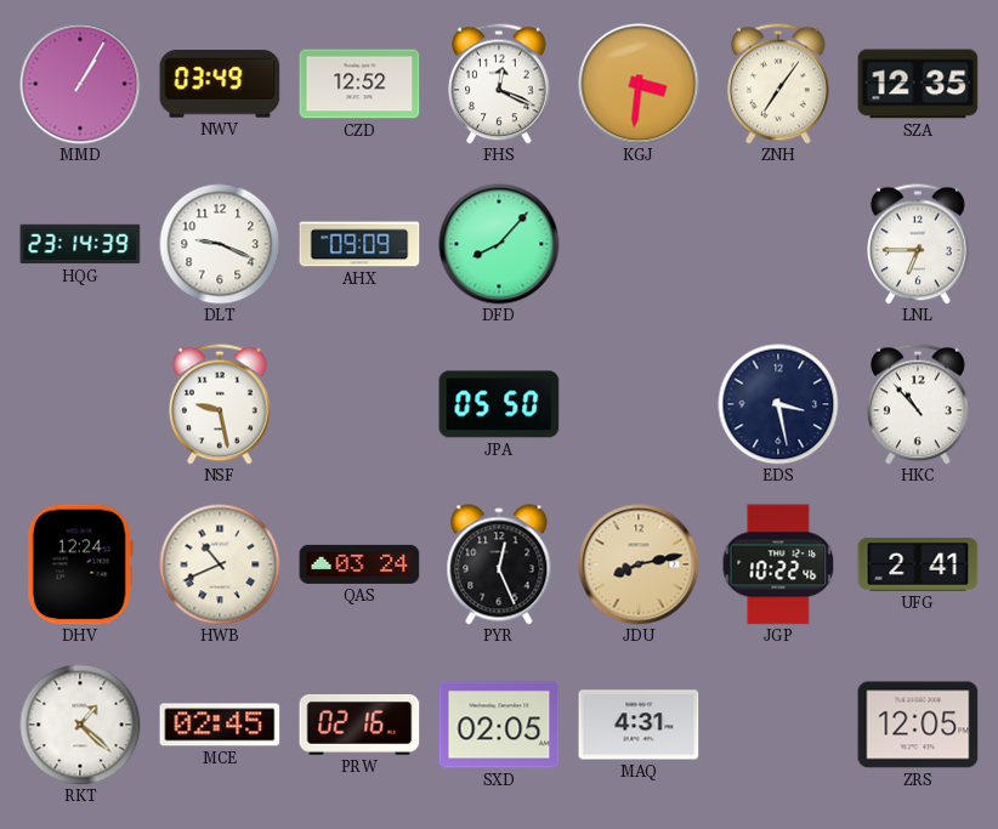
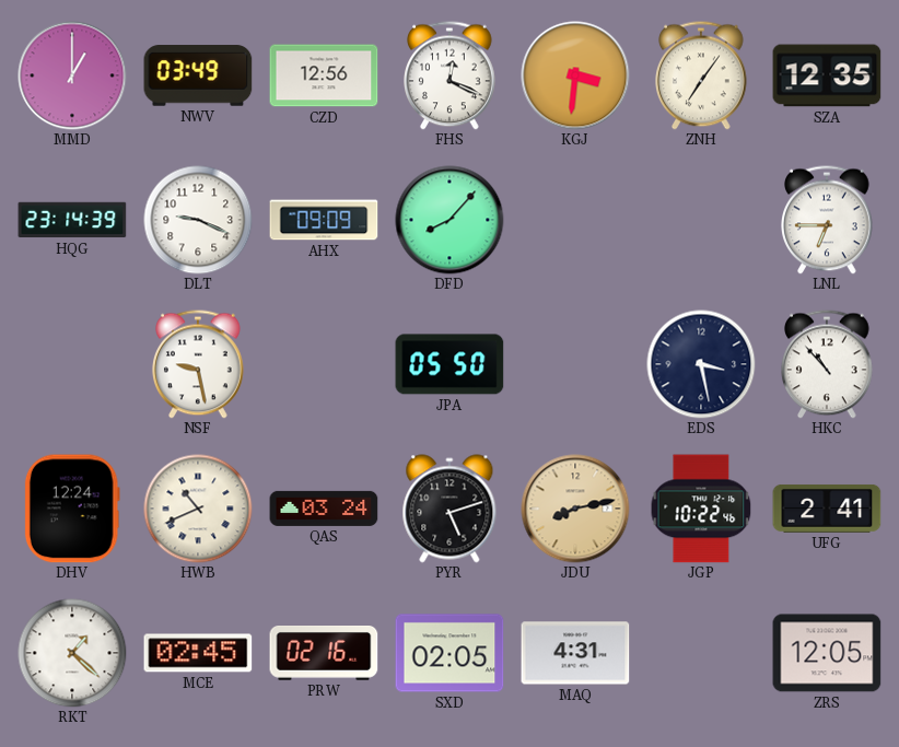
MMD: 1:05 -> 1:00 (72, 75)
CZD: 12:52 -> 12:56 (324, 75)
PYR: 12:26 -> 5:12 (449, 509)
